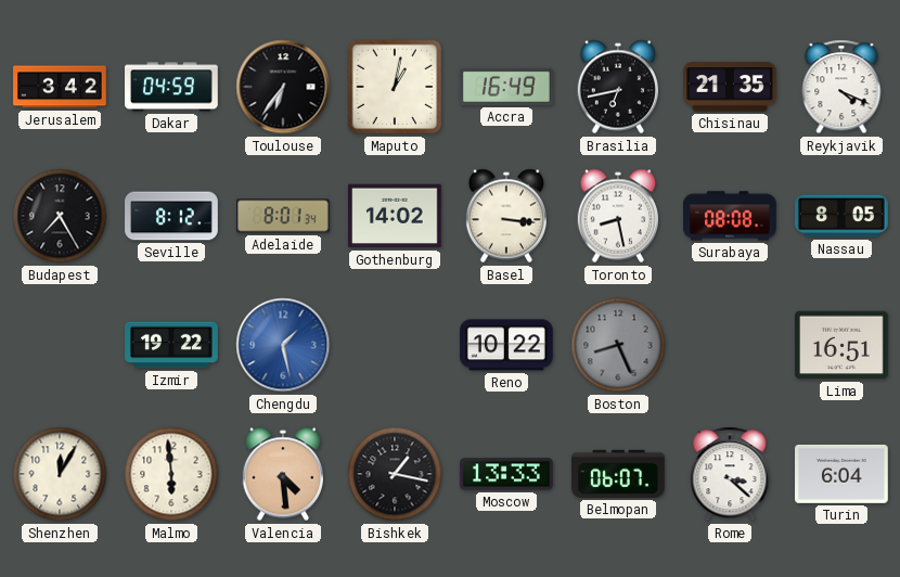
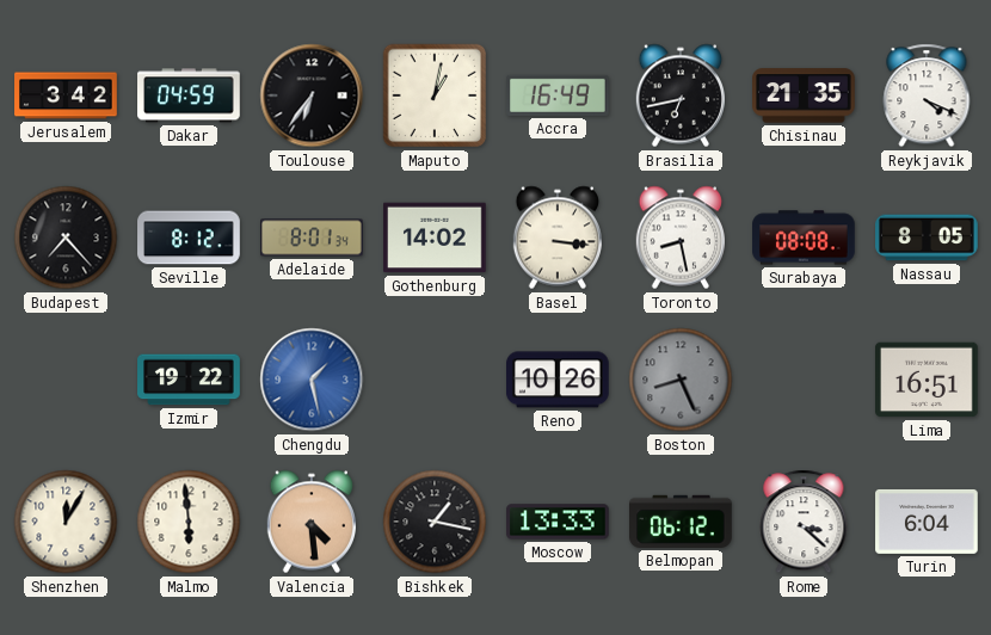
Budapest: 7:25 -> 7:23 (66, 238)
Reno: 10:22 -> 10:26 (559, 380)
Belmopan: 06:07 -> 06:12 (682, 522)
